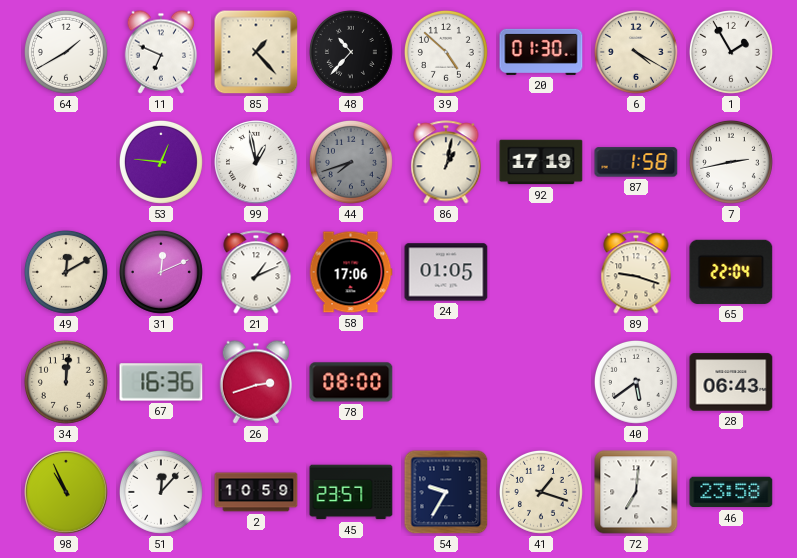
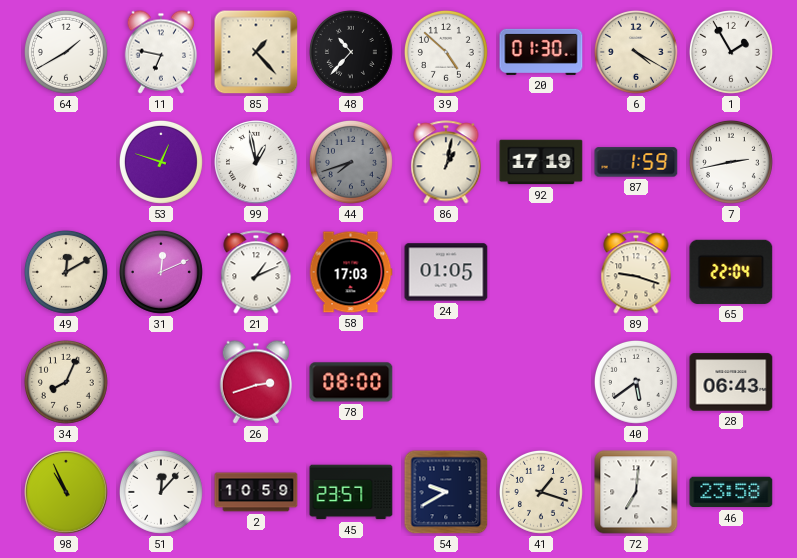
11: 6:49 -> 6:47 (161, 52)
53: 12:46 -> 12:48 (161, 162)
87: 1:58 -> 1:59 (636, 162)
58: 17:06 -> 17:03 (351, 272)
34: 12:01 -> 8:04 (66, 382)
67: 16:36 -> none (161, 382)
54: 9:35 -> 9:40 (446, 492)
